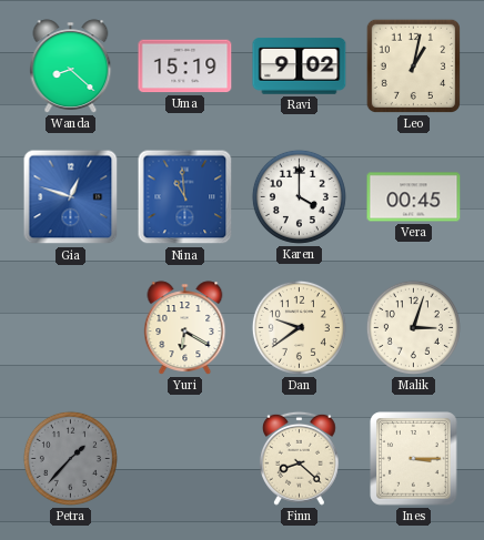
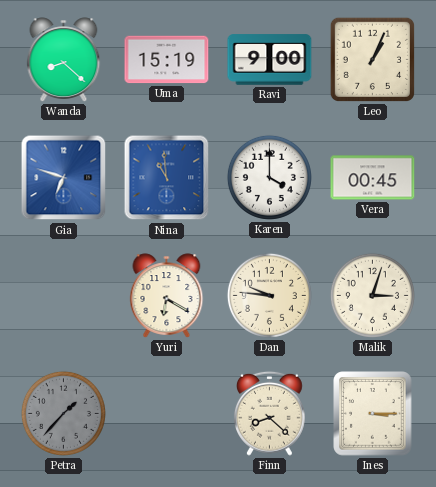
Ravi: 9:02 -> 9:00 (270, 60)
Leo: 1:02 -> 1:04 (372, 59)
Gia: 12:48 -> 6:48 (64, 178)
Dan: 9:39 -> 9:46 (269, 295)
